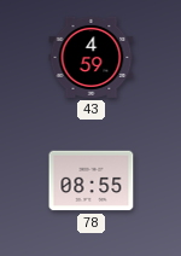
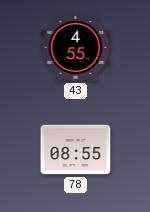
43: 4:59 -> 4:55 (76, 47)
